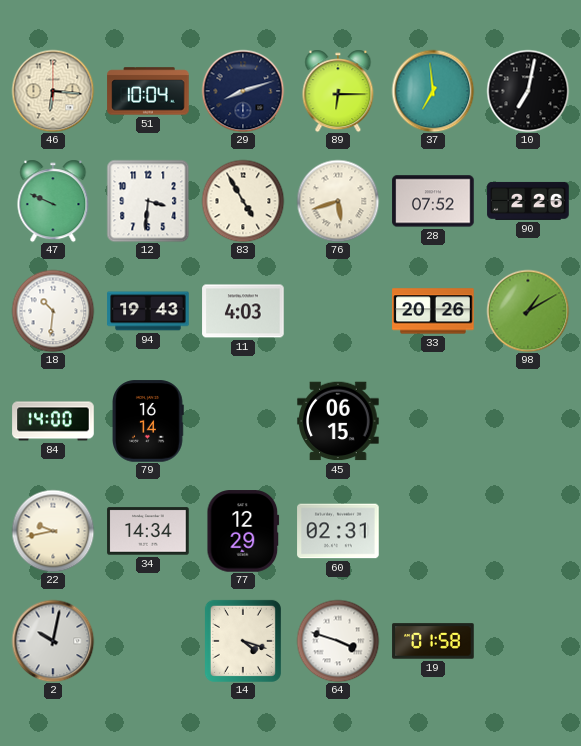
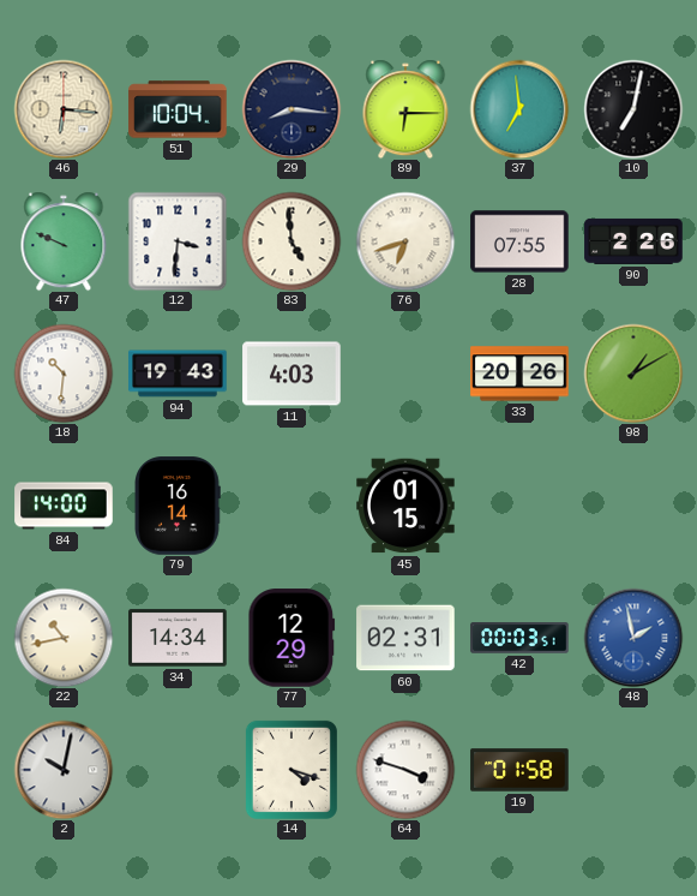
29: 8:12 -> 8:16 (292, 109)
83: 4:55 -> 4:59 (292, 241)
76: 5:42 -> 6:42 (405, 241)
28: 07:52 -> 07:55 (519, 241)
45: 06:15 -> 01:15 (405, 506)
22: 9:43 -> 10:43 (64, 638)
42: none -> 00:03 (519, 638)
48: none -> 1:58 (633, 638)
